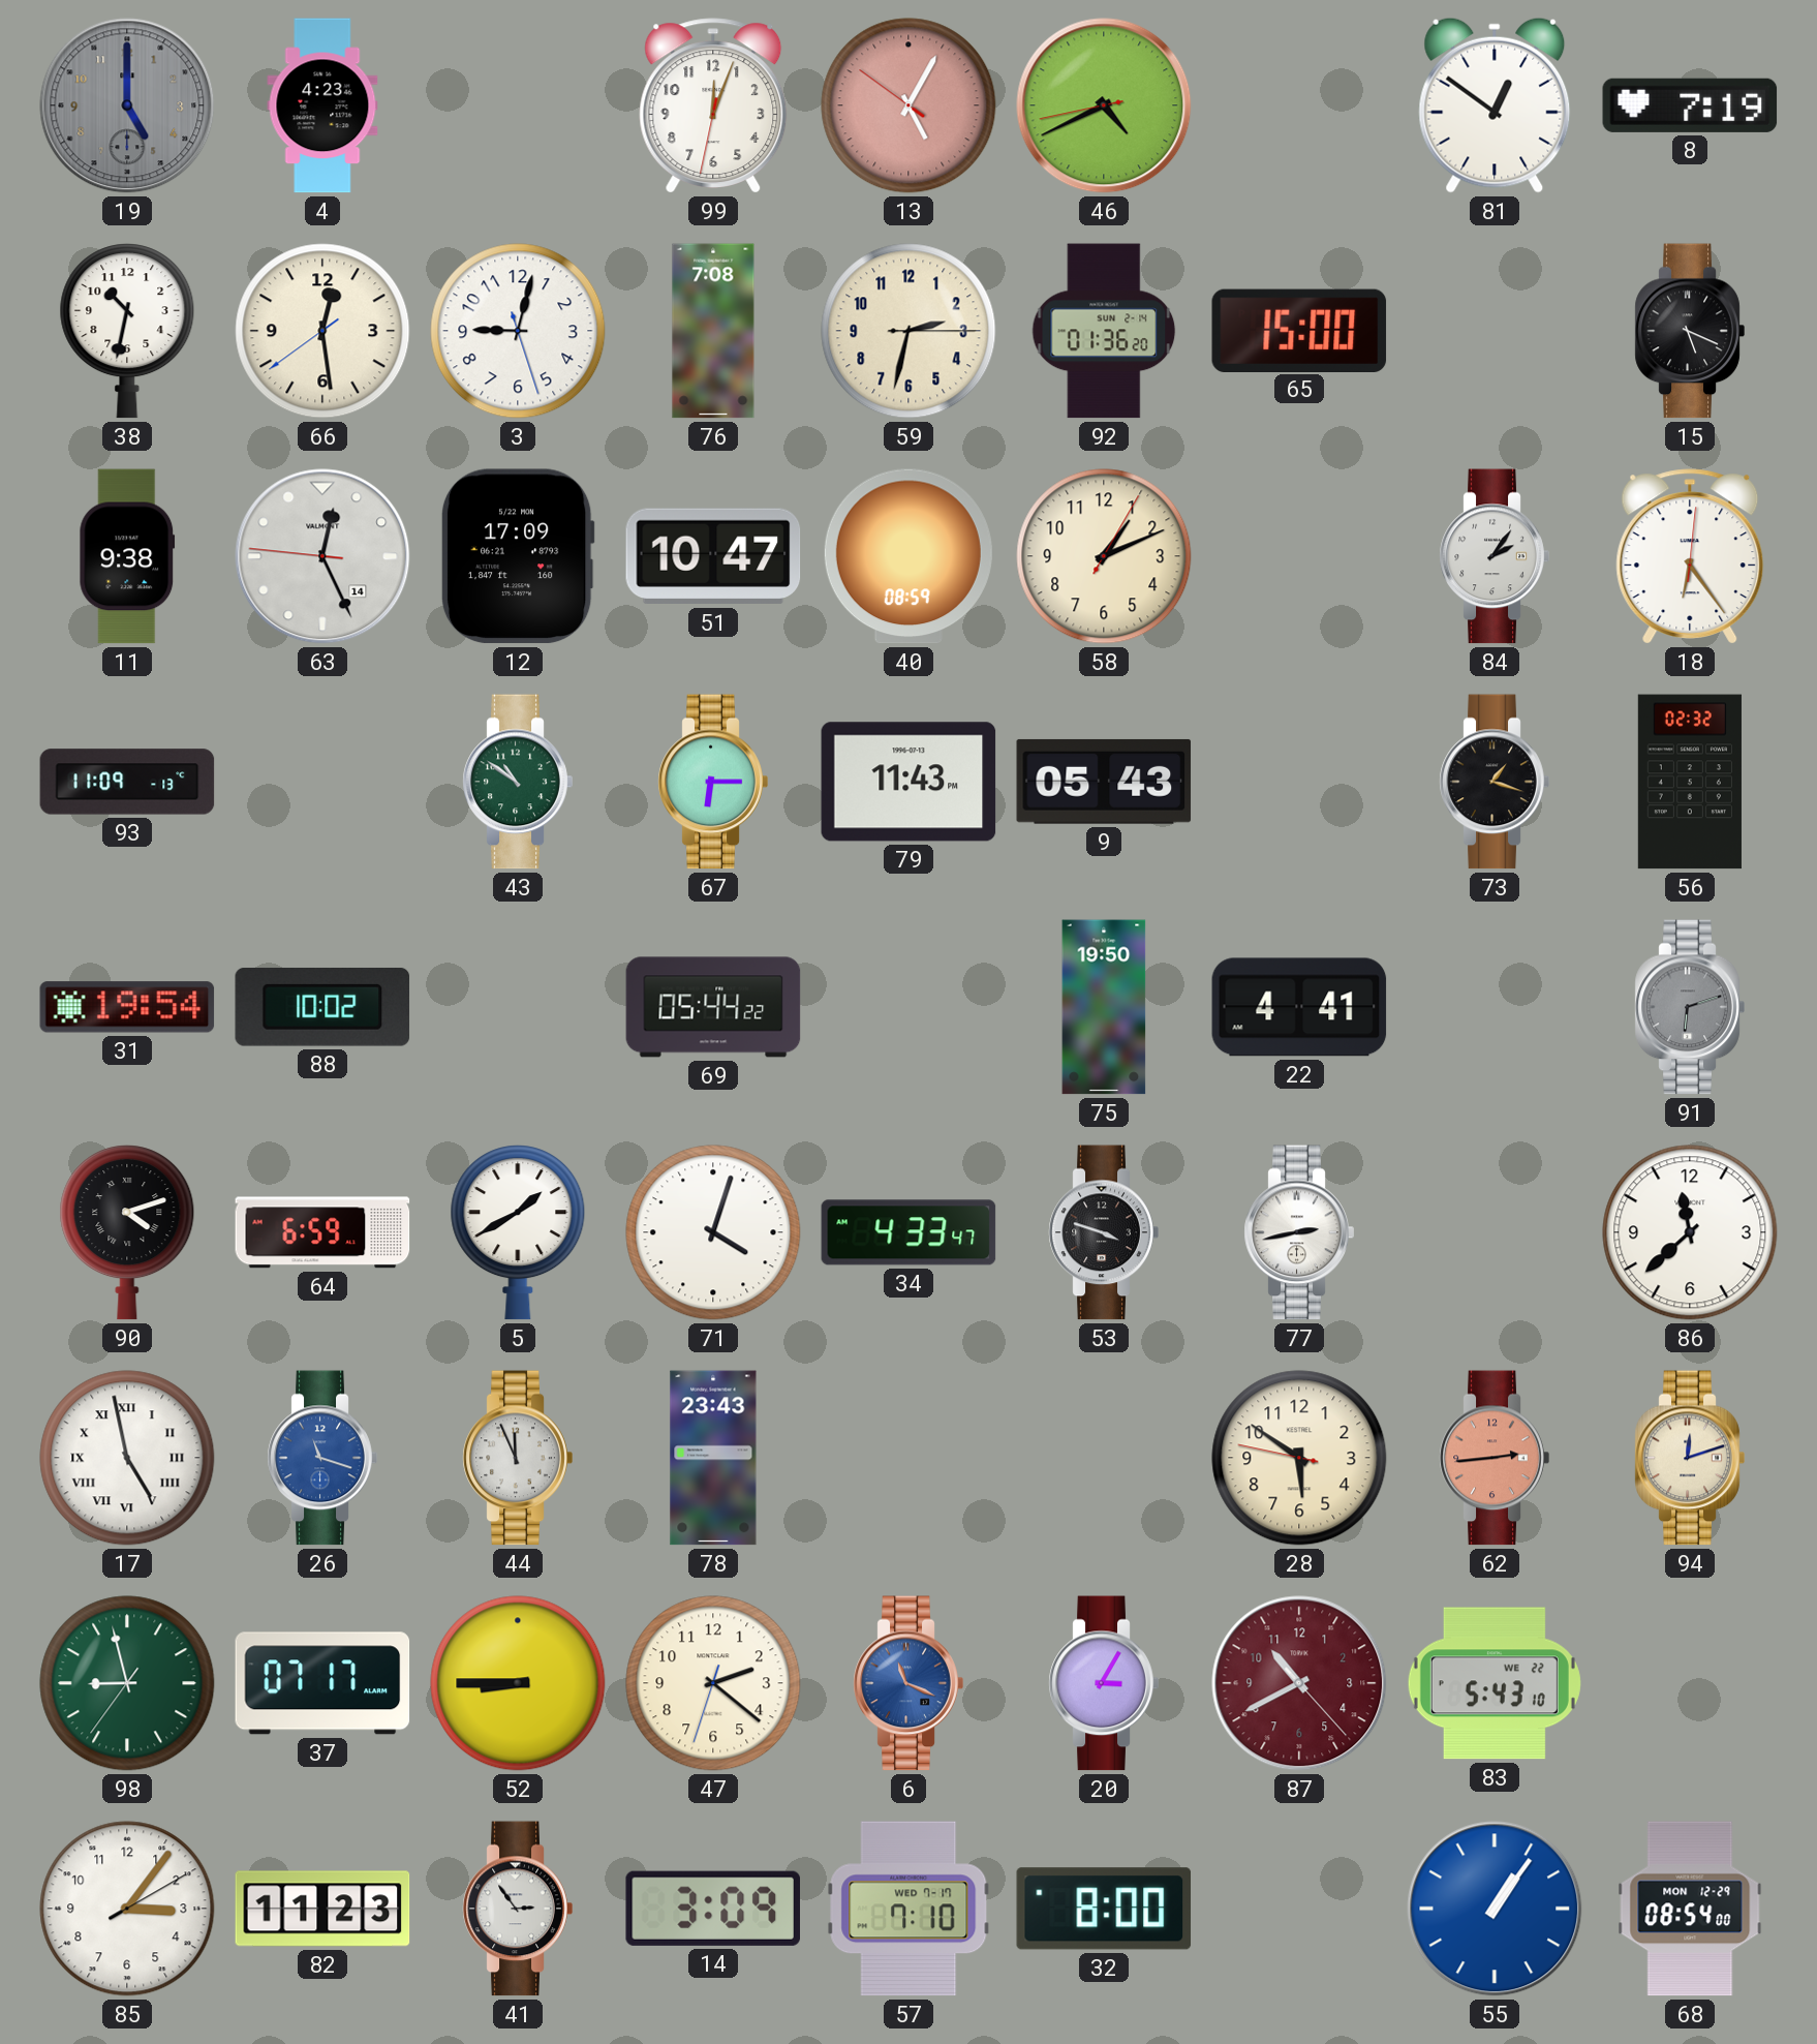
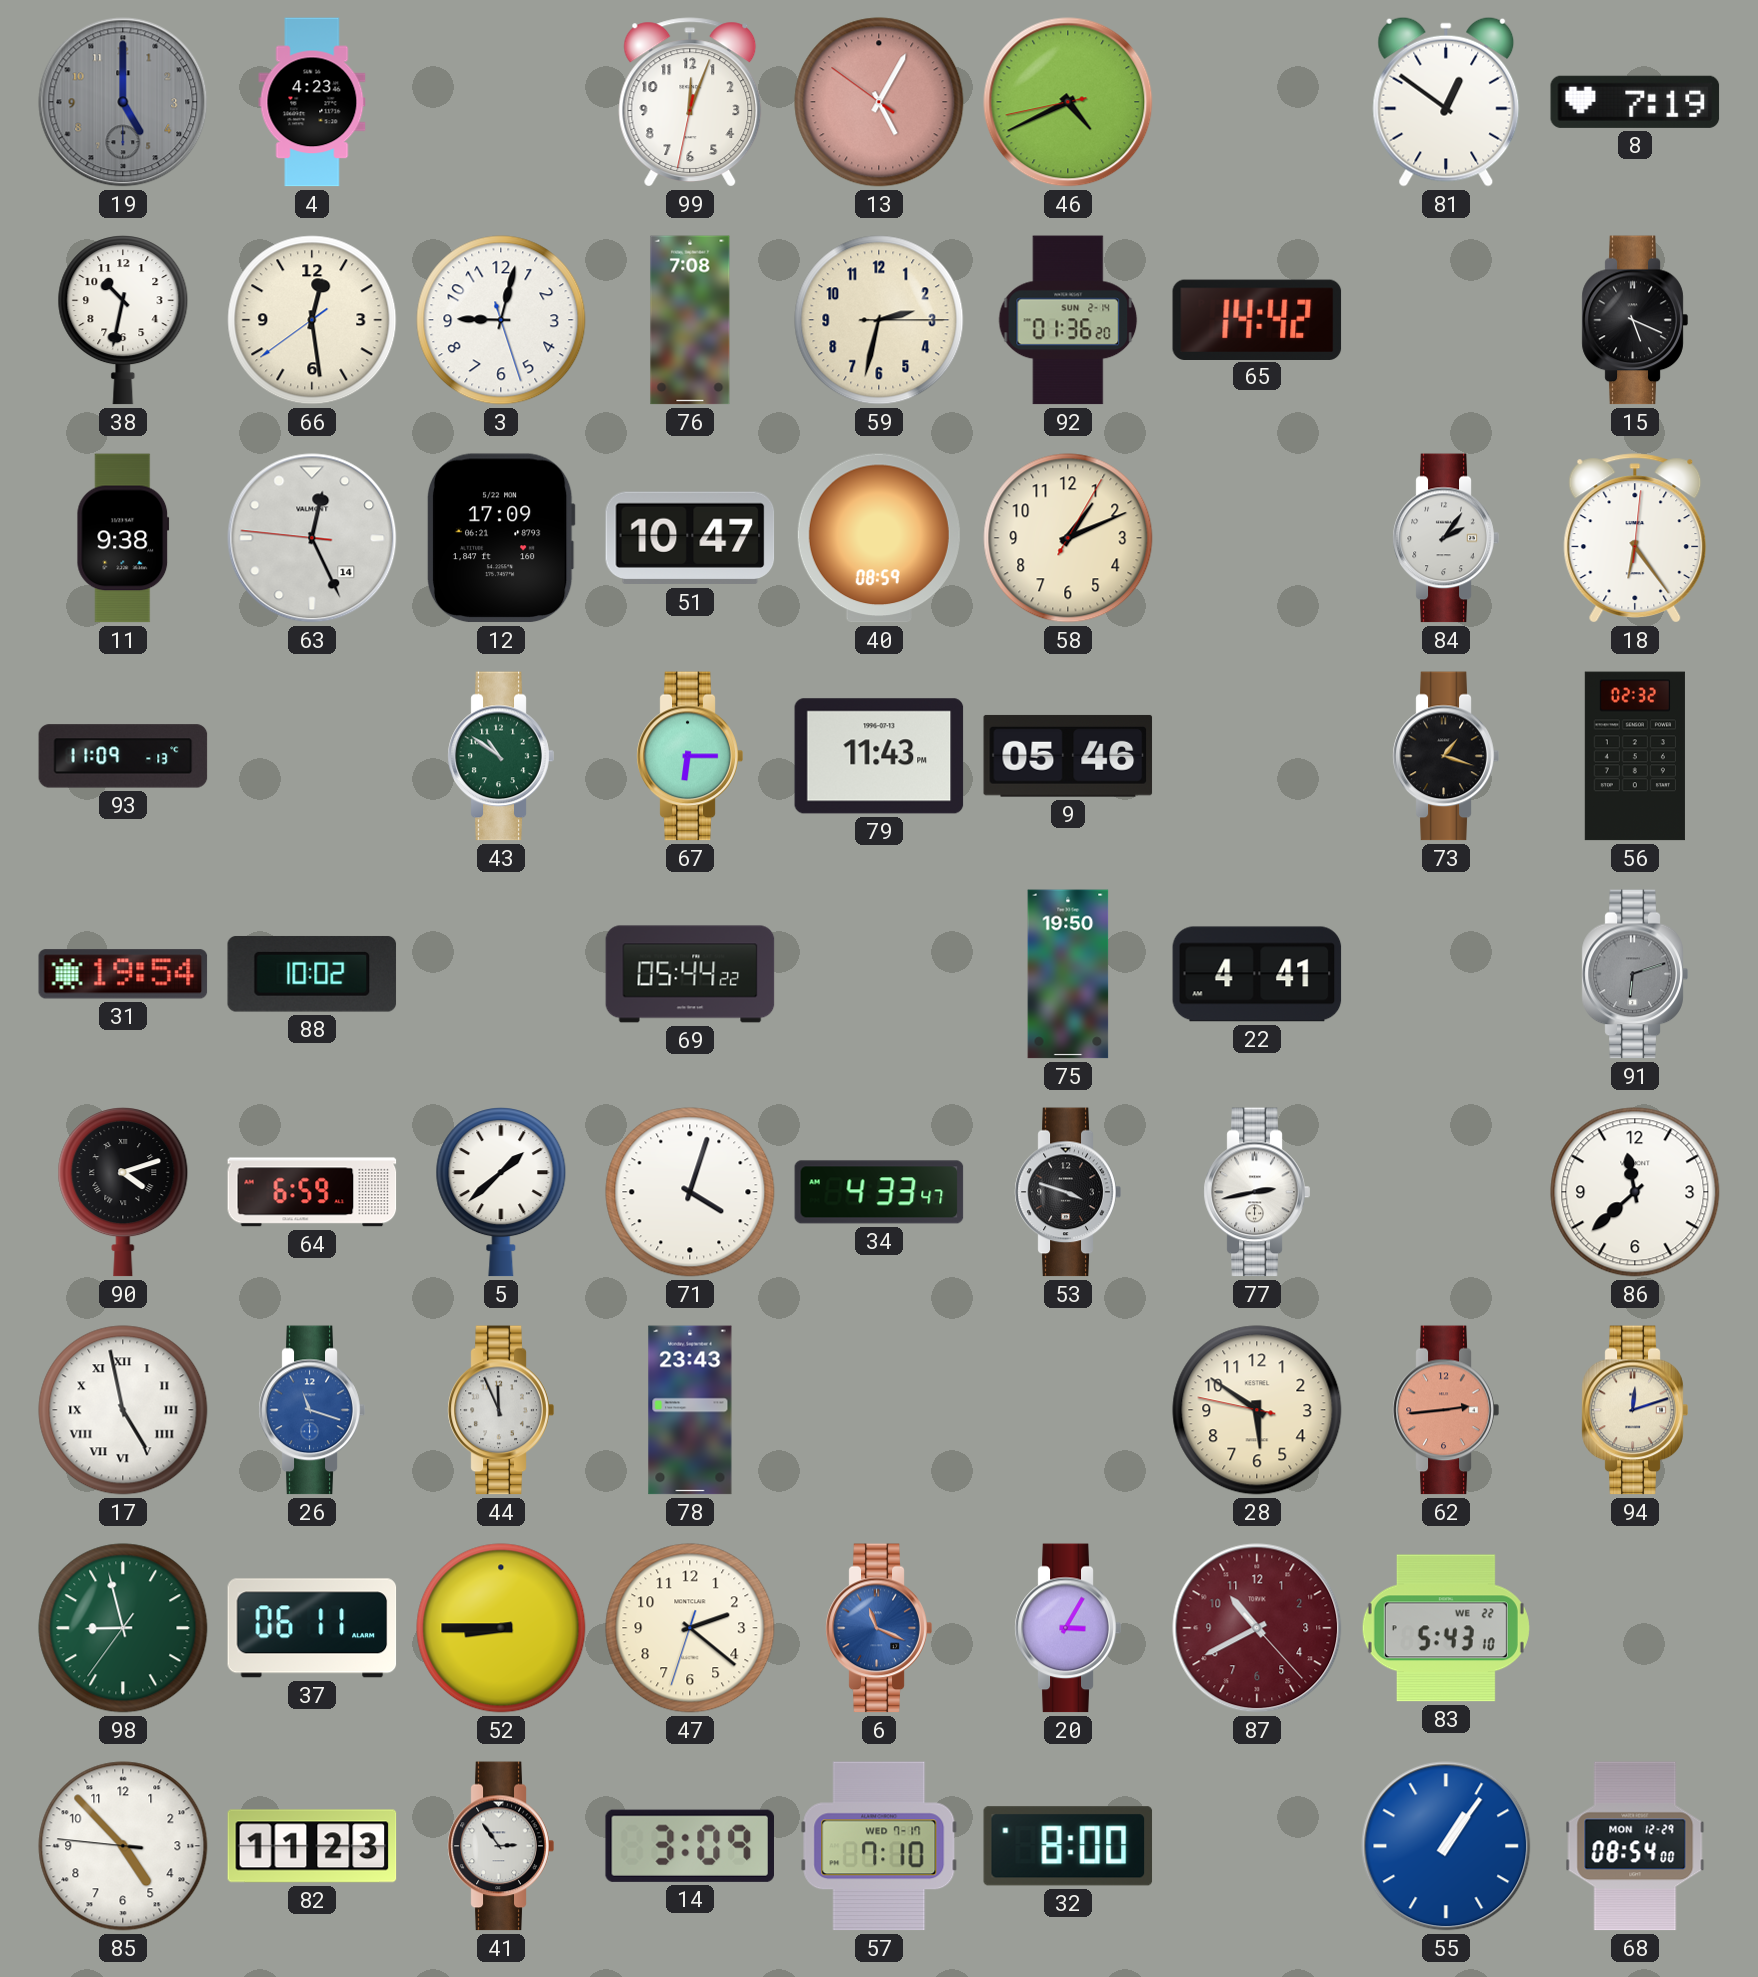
65: 15:00 -> 14:42 (1257, 319)
9: 05:43 -> 05:46 (1068, 756)
5: 1:40 -> 1:38 (501, 1192)
37: 07:17 -> 06:11 (312, 1628)
85: 3:06 -> 4:52 (123, 1846)
